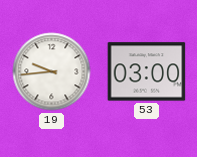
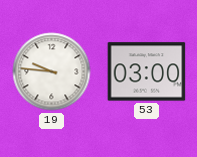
19: 9:44 -> 9:46 (52, 72)
